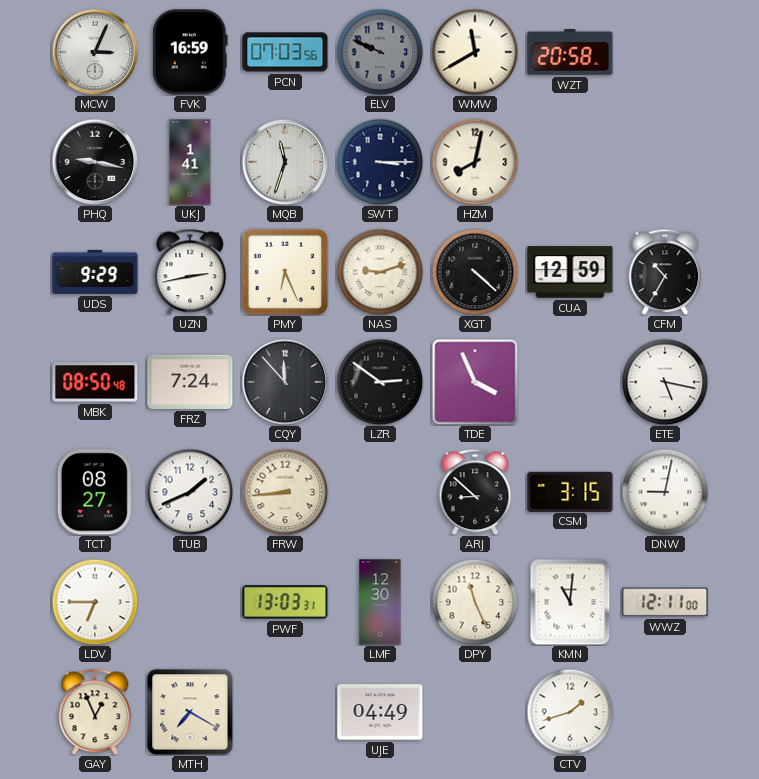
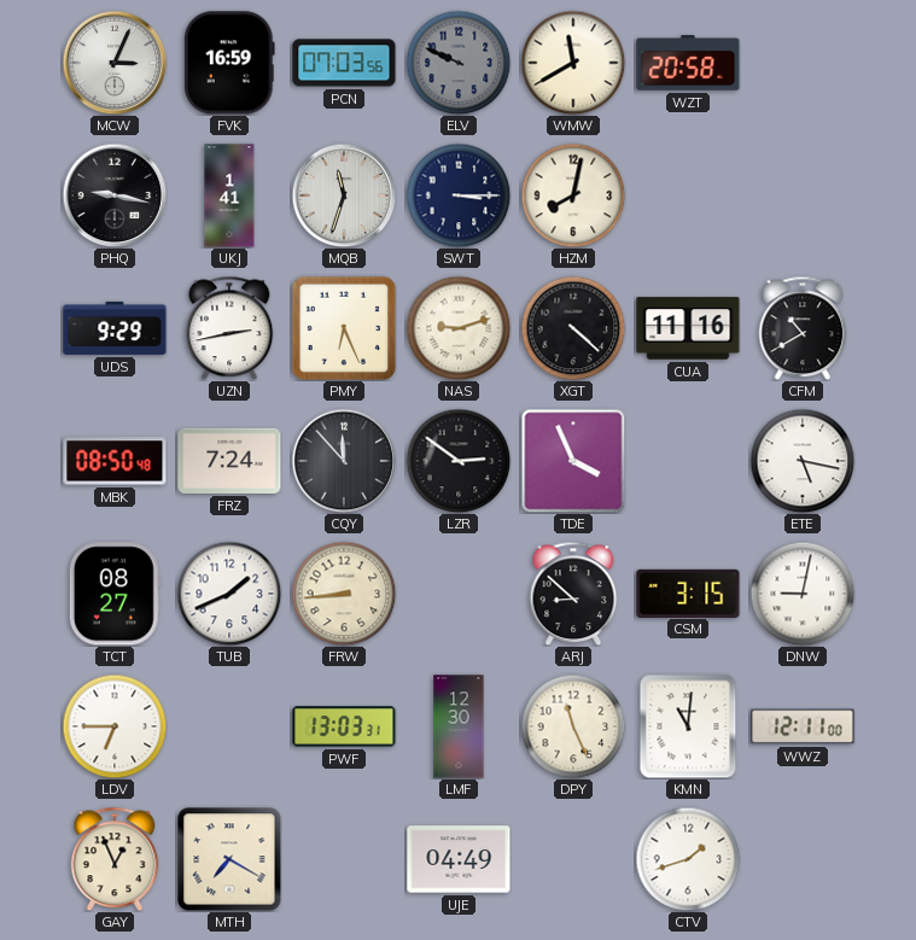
CUA: 12:59 -> 11:16 (688, 328)
CFM: 10:35 -> 10:40 (803, 328)
